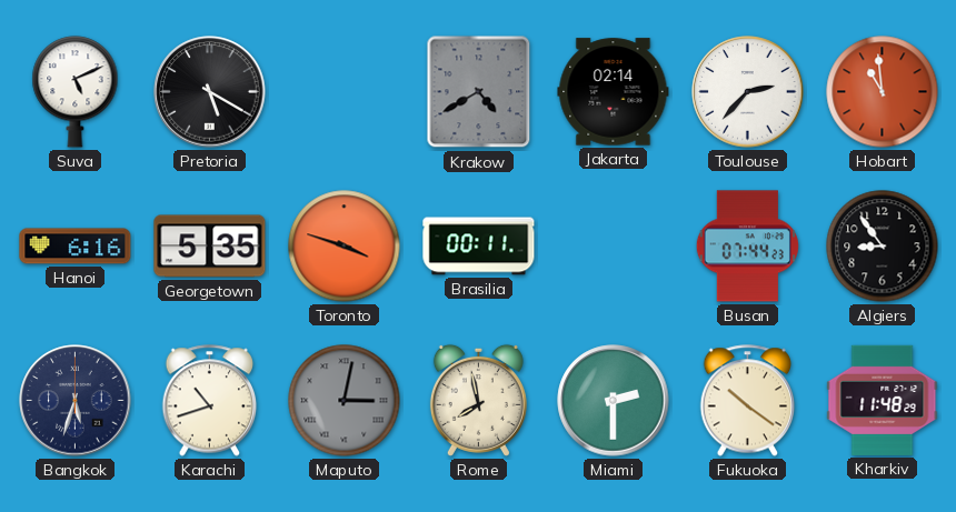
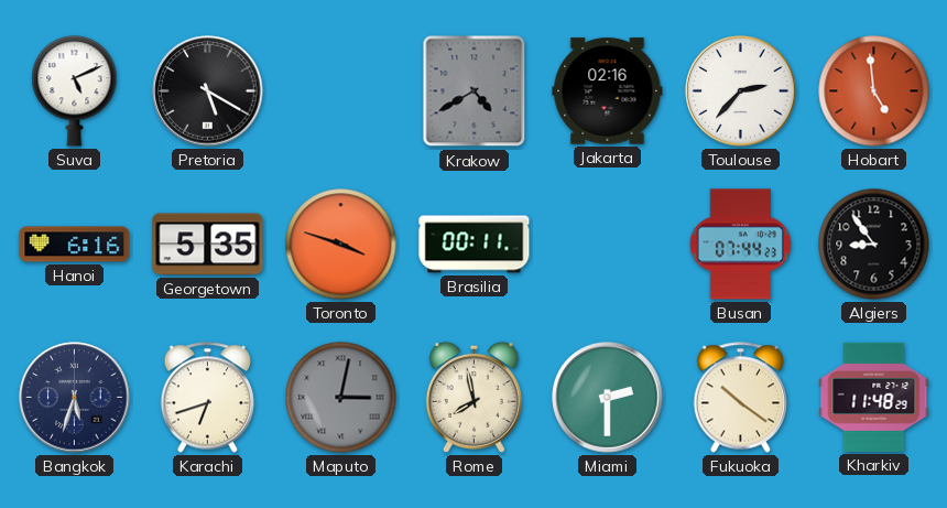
Jakarta: 02:14 -> 02:16 (608, 91)
Hobart: 10:59 -> 4:59 (874, 91)
Karachi: 10:42 -> 6:42 (208, 398)
